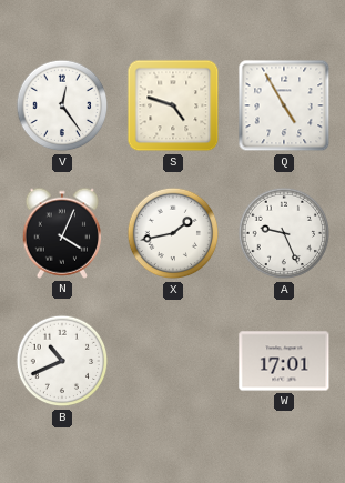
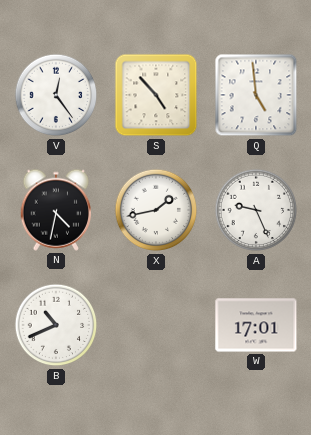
S: 4:48 -> 4:53 (156, 95)
Q: 4:55 -> 4:59 (256, 95)
N: 4:04 -> 4:32 (55, 210)
